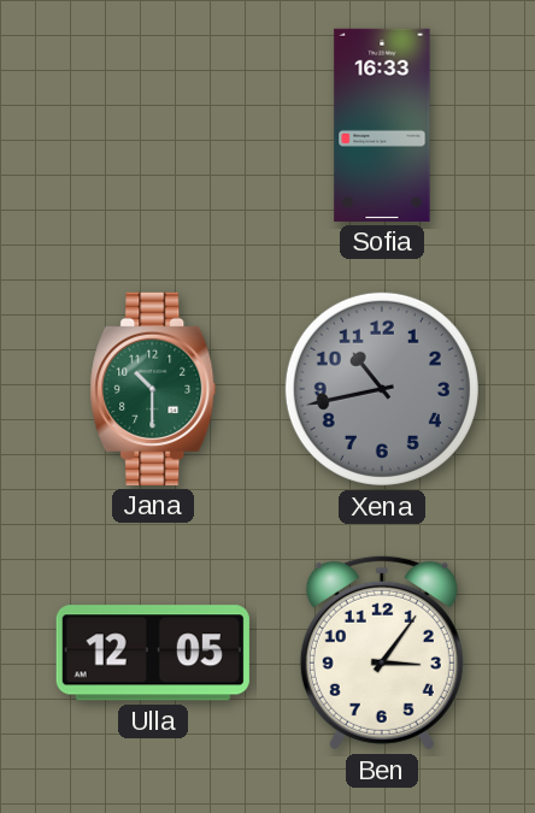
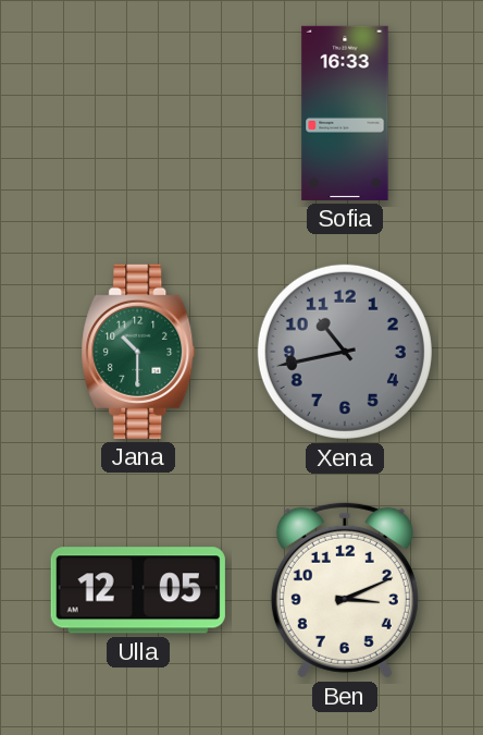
Ben: 3:06 -> 3:11 (345, 590)
